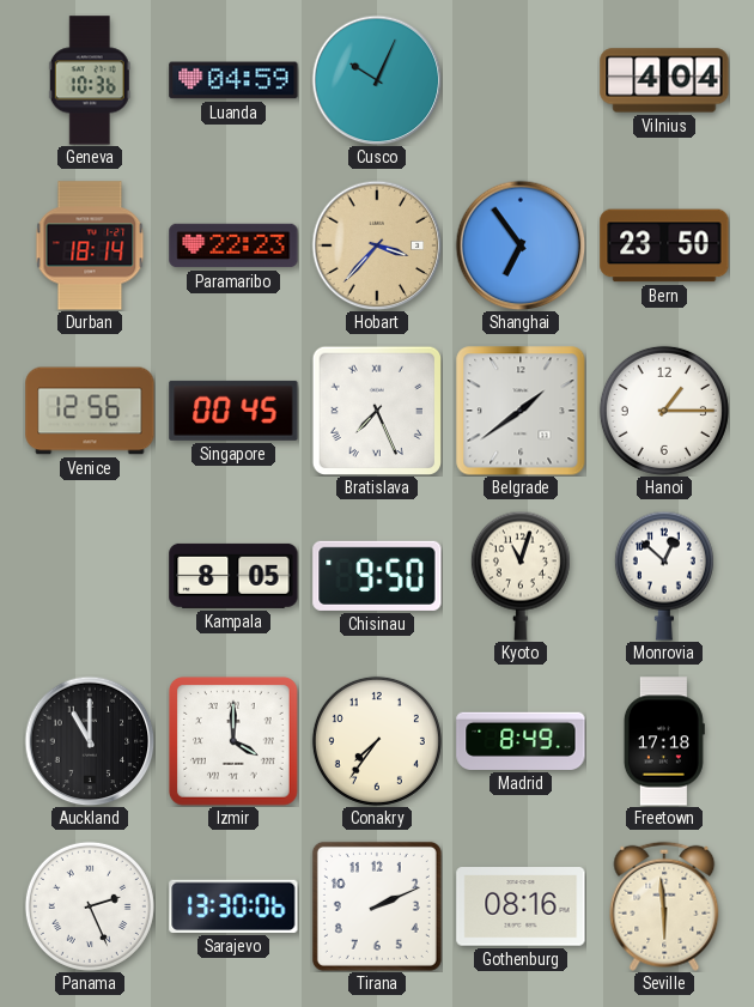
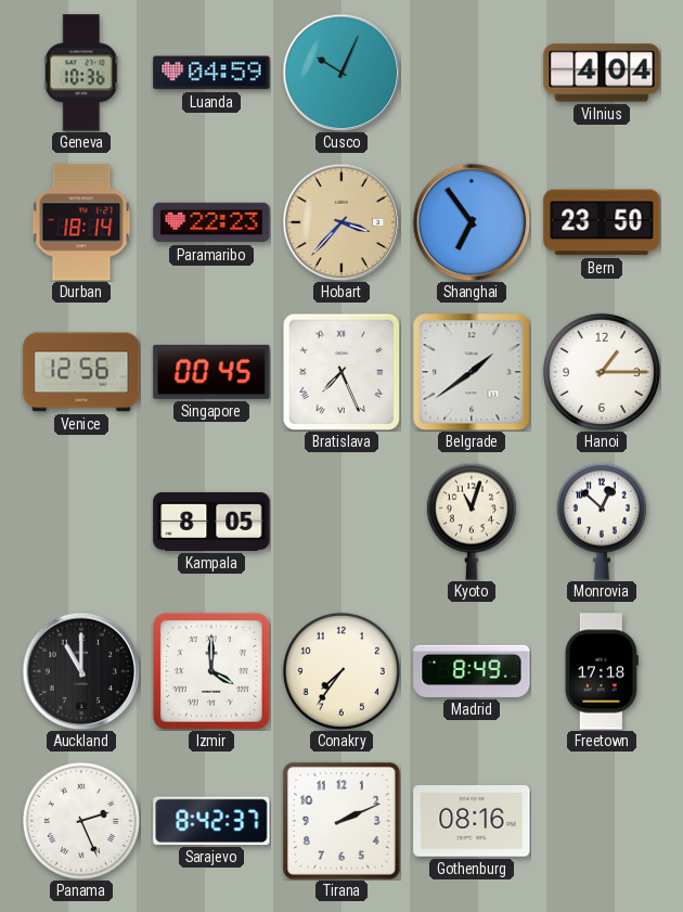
Chisinau: 9:50 -> none (377, 576)
Sarajevo: 13:30 -> 8:42 (211, 821)
Seville: 5:59 -> none (664, 906)
